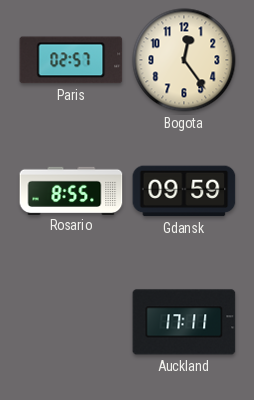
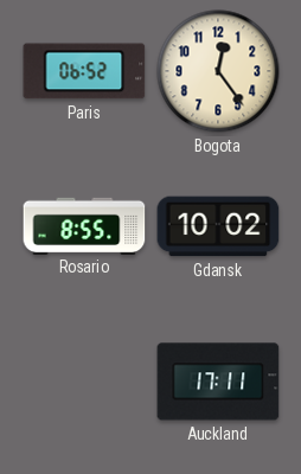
Paris: 02:57 -> 06:52 (84, 71)
Gdansk: 09:59 -> 10:02 (218, 226)
